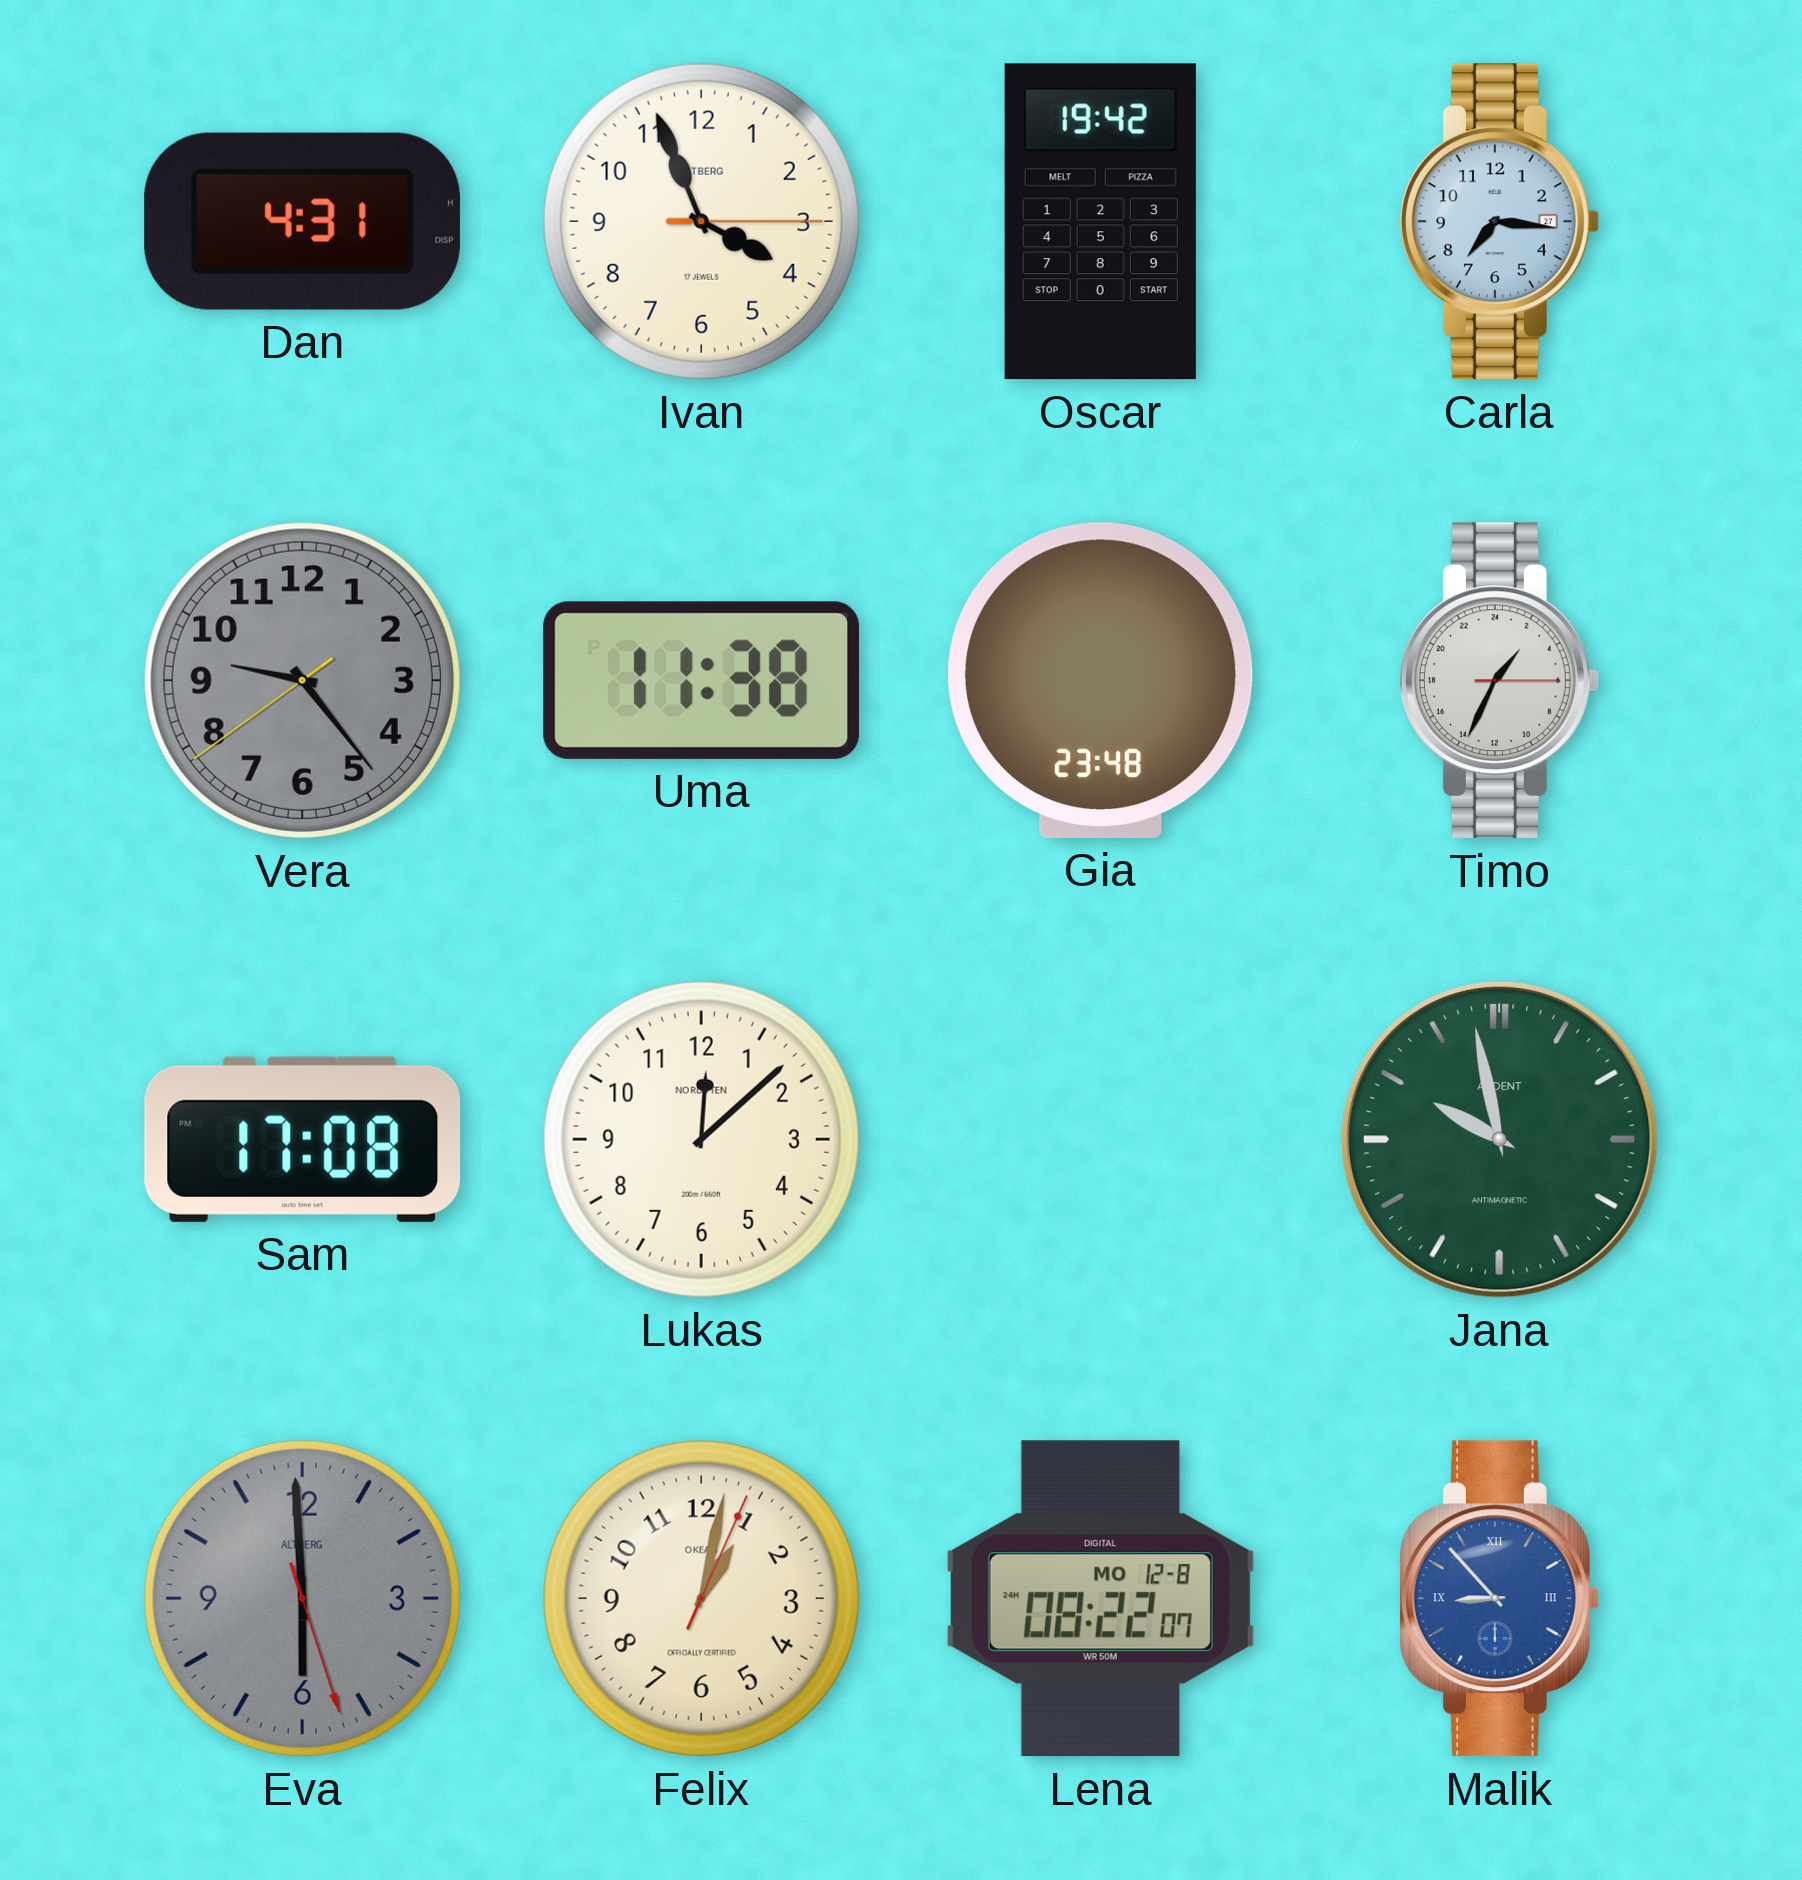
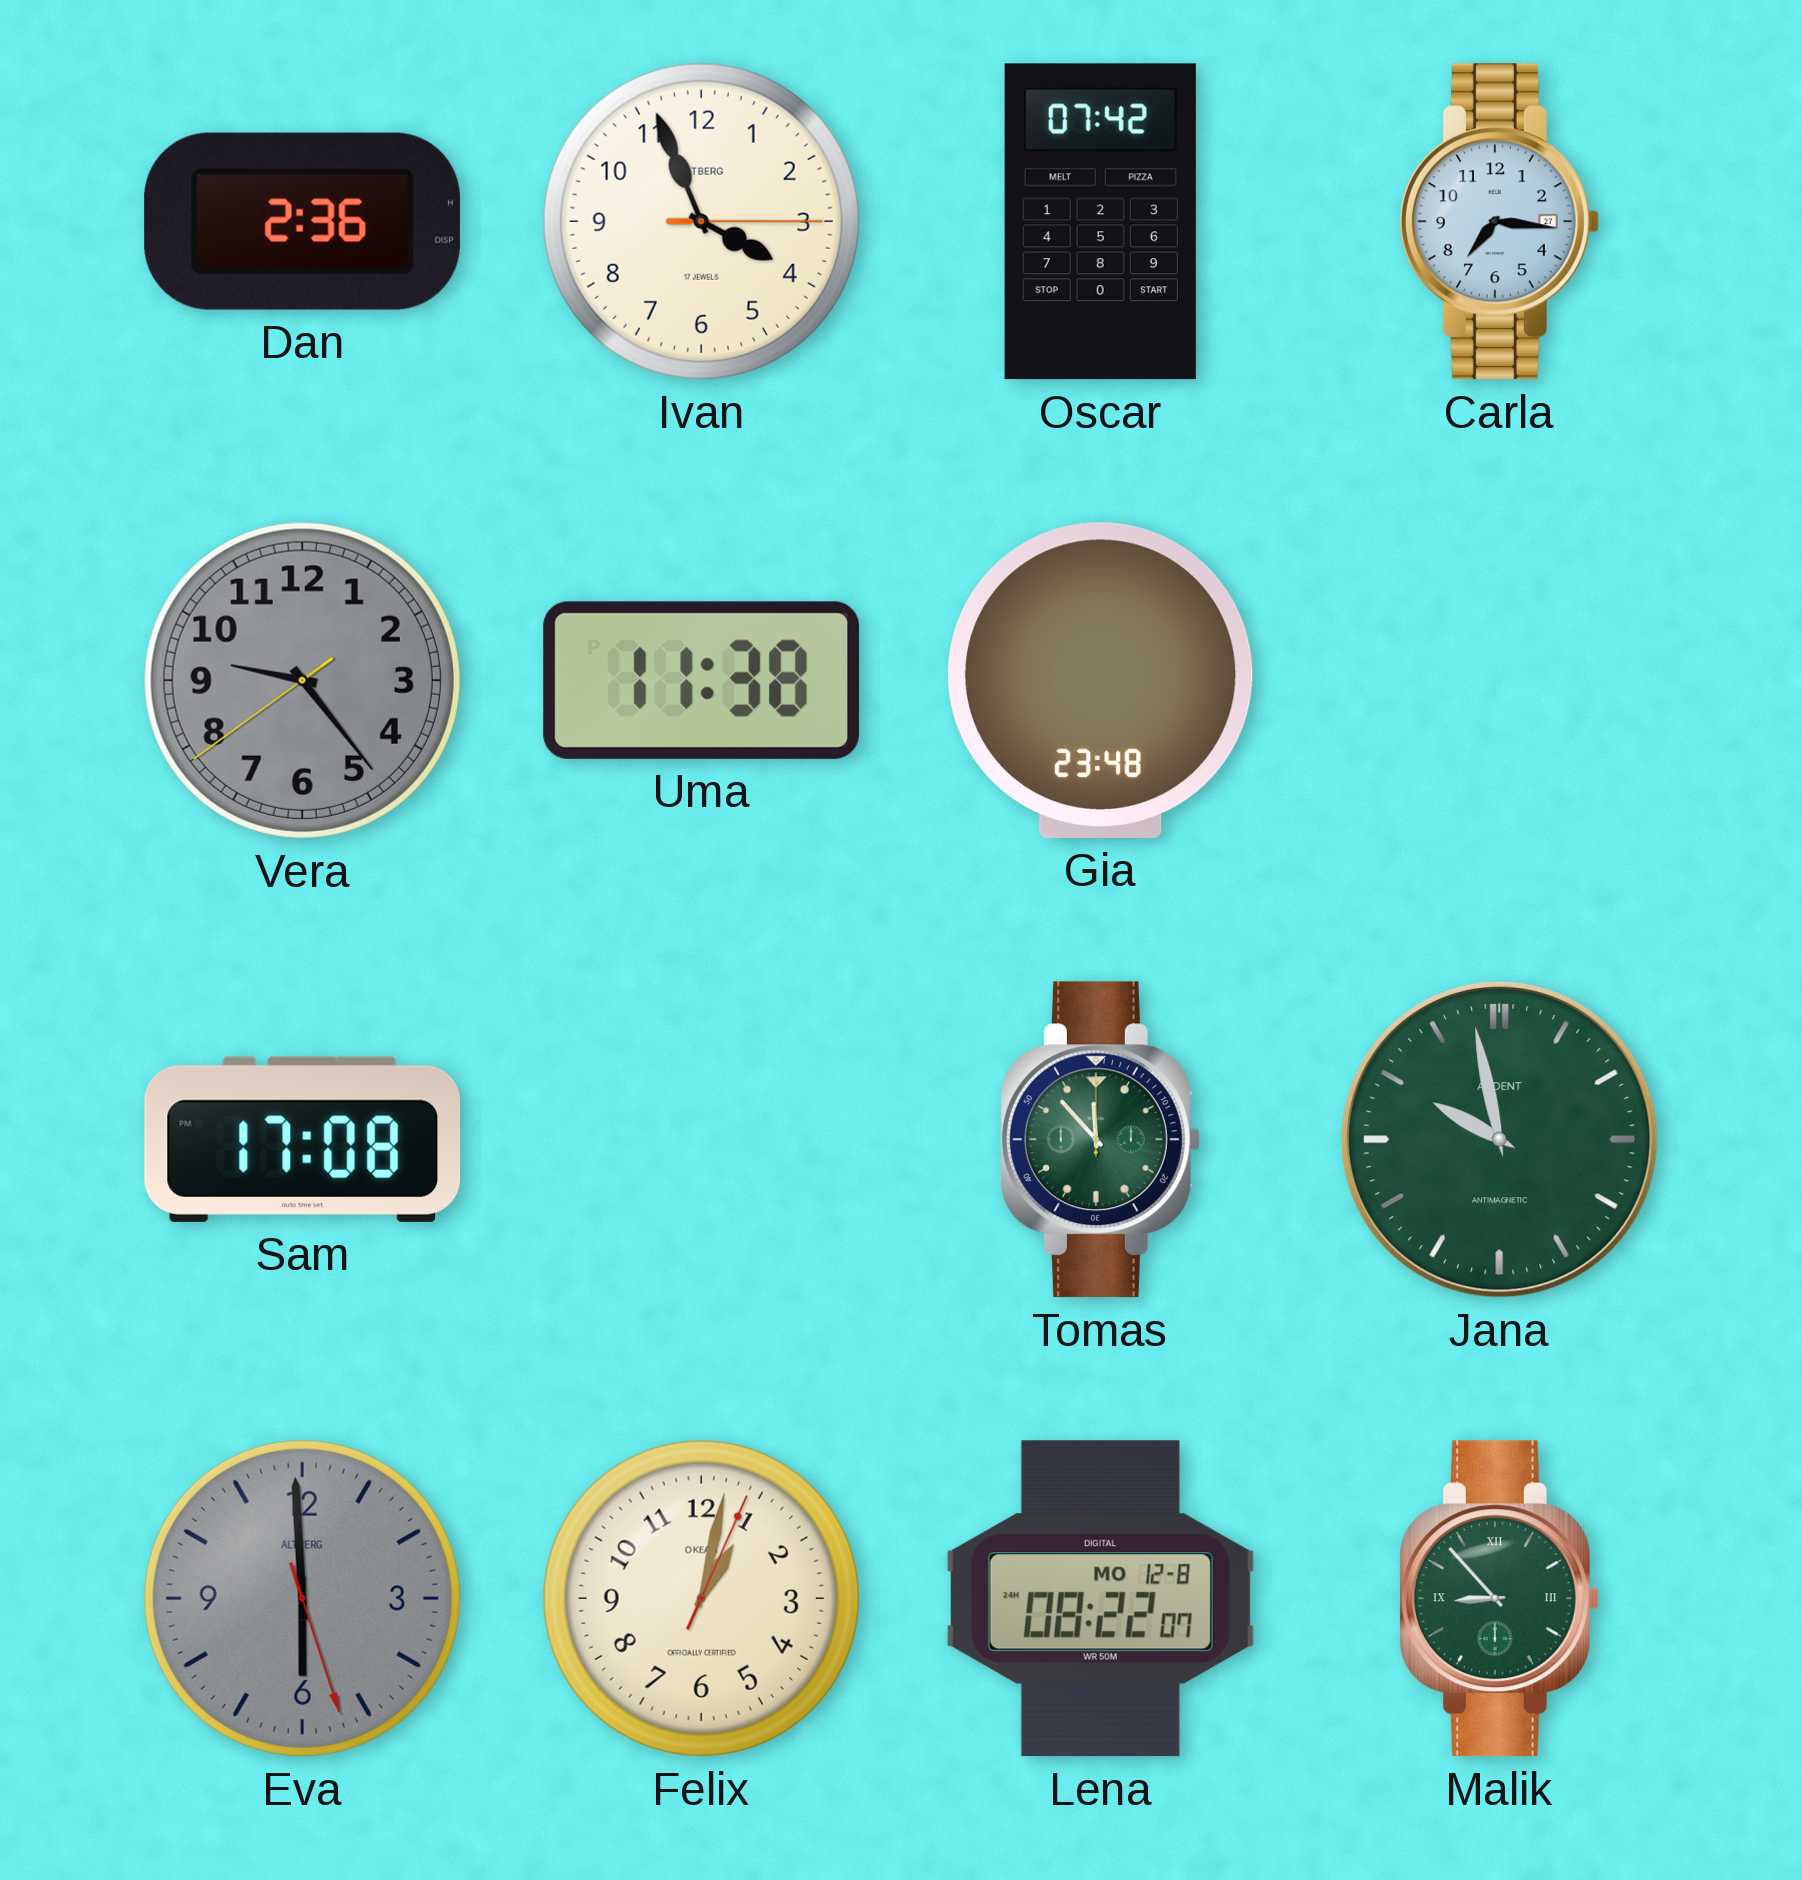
Dan: 4:31 -> 2:36 (302, 221)
Oscar: 19:42 -> 07:42 (1100, 222)
Timo: 2:34 -> none (1499, 681)
Lukas: 12:08 -> none (701, 1139)
Tomas: none -> 11:53 (1100, 1140)
Malik dial: blue -> green (1499, 1599)
